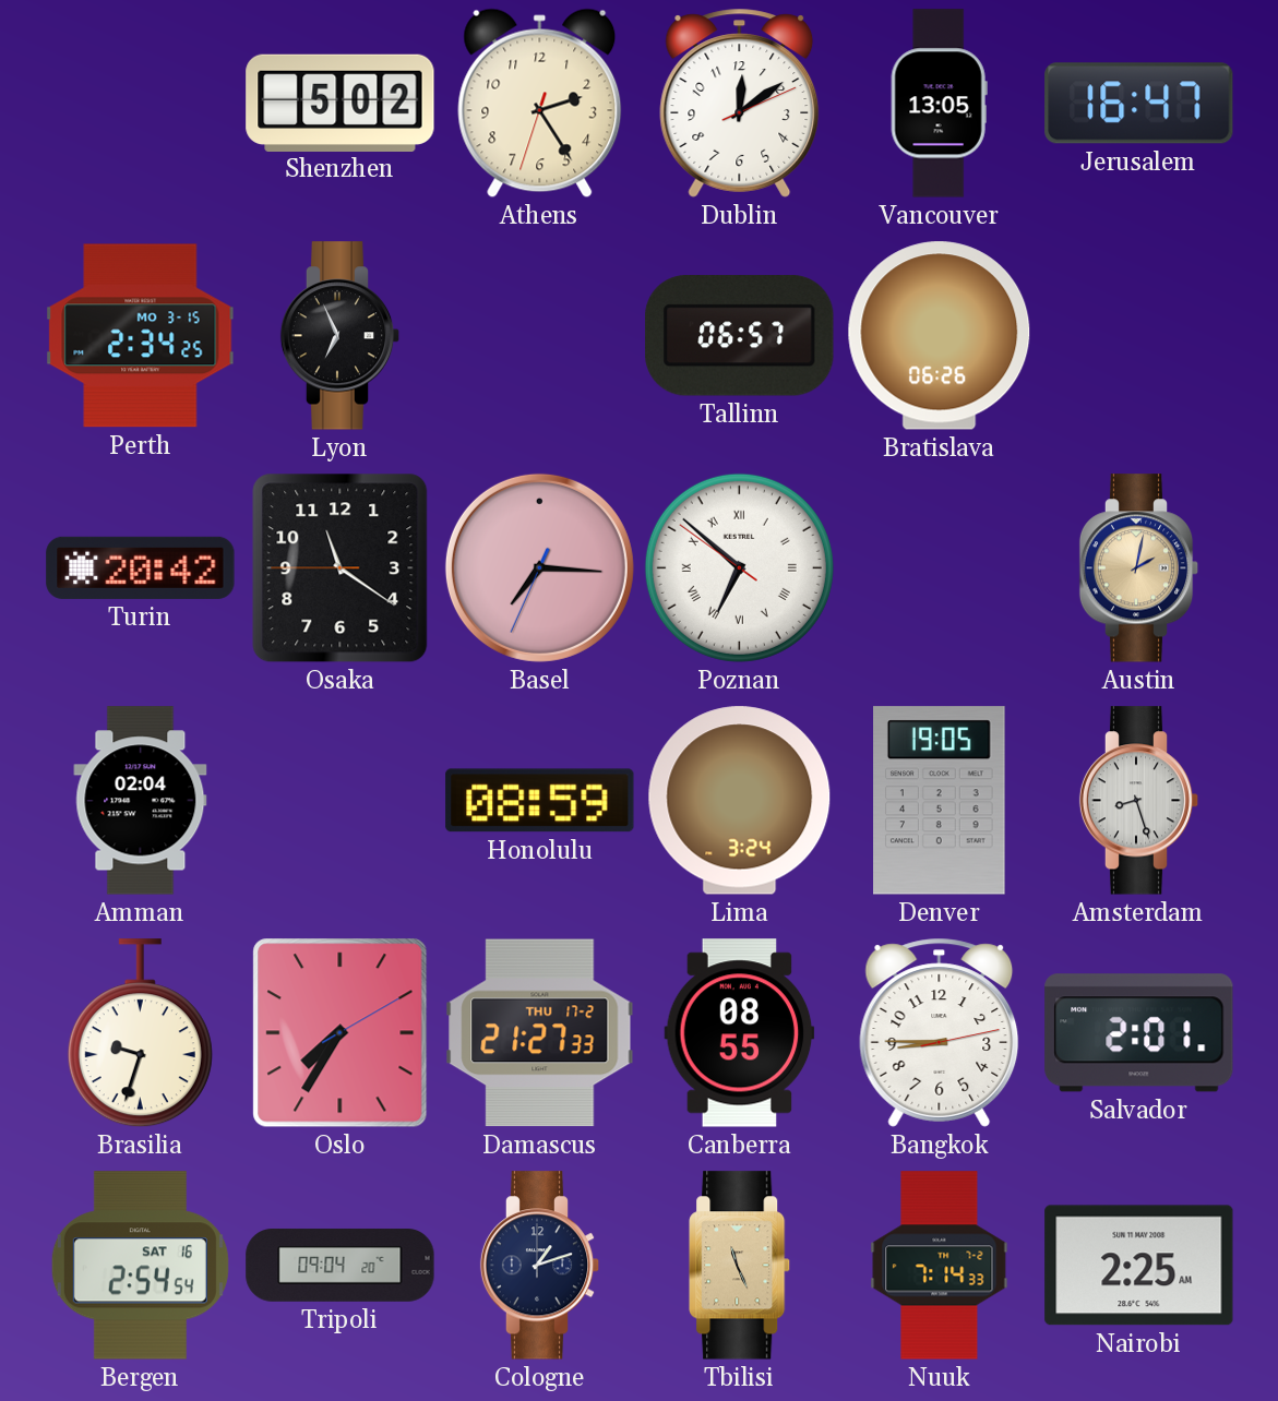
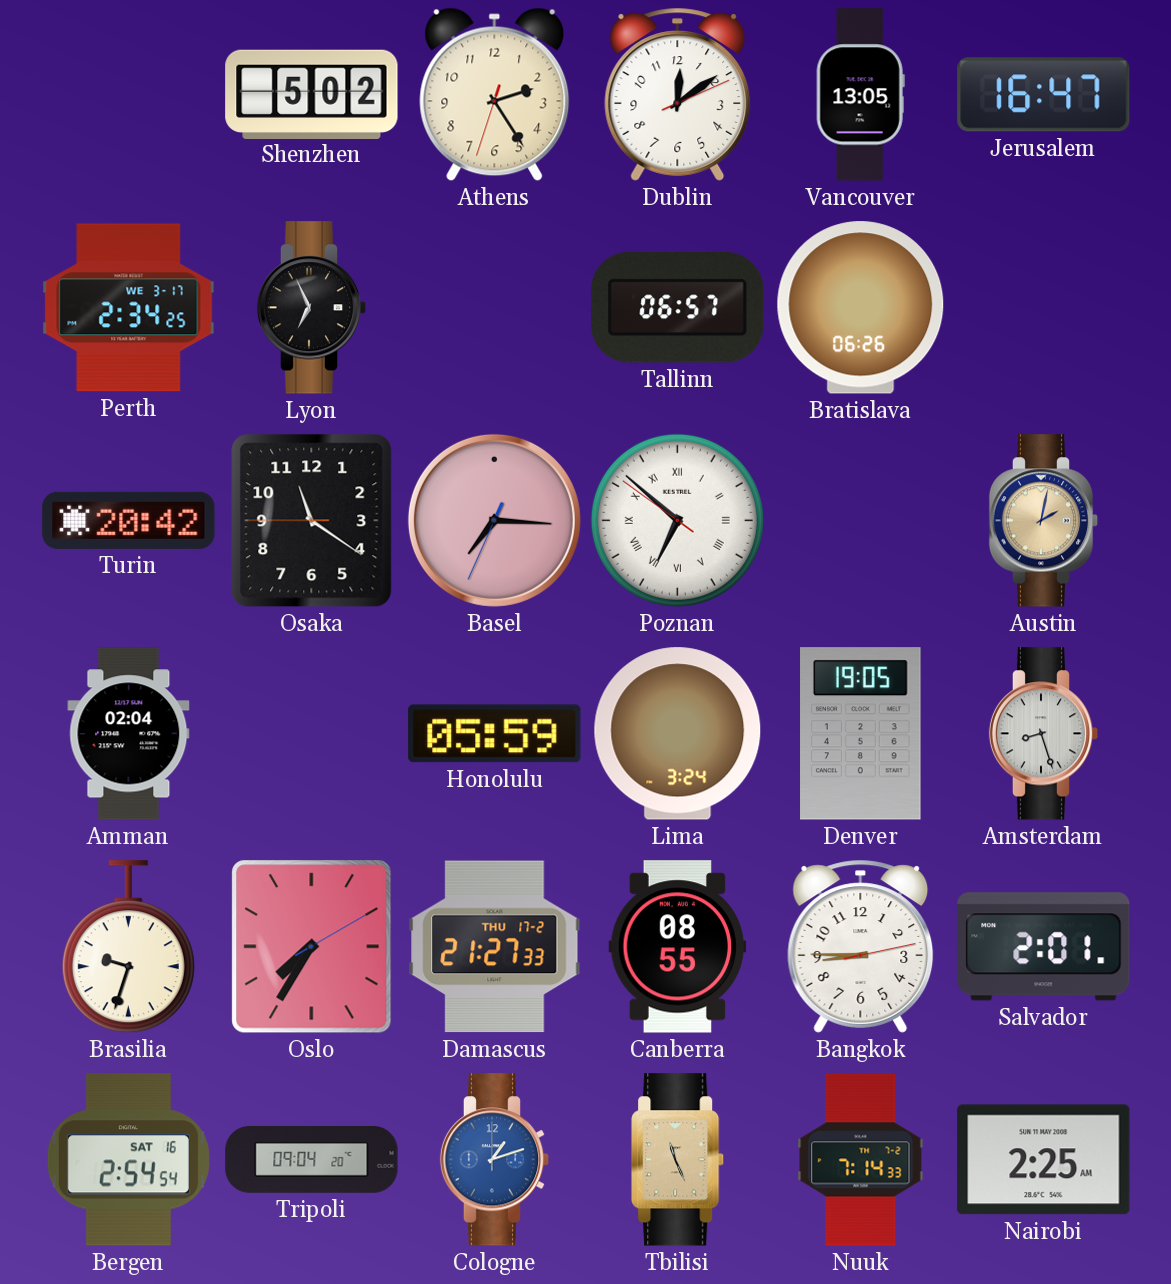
Perth date: MO 3-15 -> WE 3-17 (129, 308)
Honolulu: 08:59 -> 05:59 (495, 734)
Cologne dial: navy -> blue (495, 1160)
